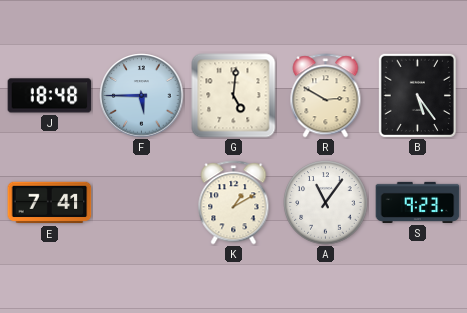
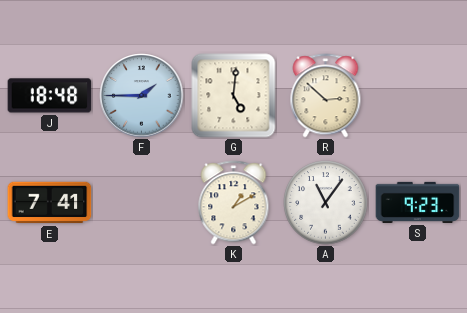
F: 5:45 -> 1:45 (142, 96)
R: 2:50 -> 2:52 (326, 96)
B: 5:24 -> none (417, 95)
